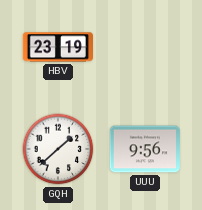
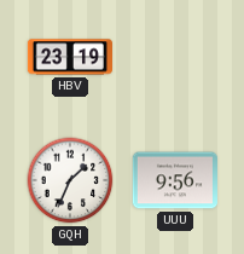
GQH: 1:38 -> 1:34 (70, 180)
